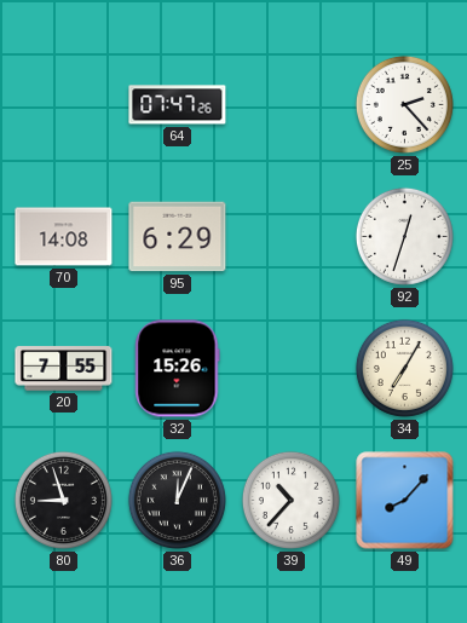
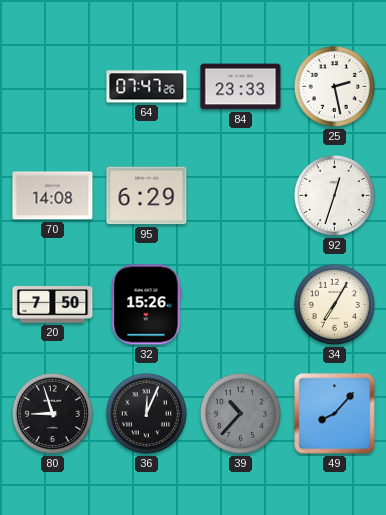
84: none -> 23:33 (241, 87)
25: 2:23 -> 2:28 (334, 86)
20: 7:55 -> 7:50 (53, 305)
39 dial: white -> grey (240, 413)
